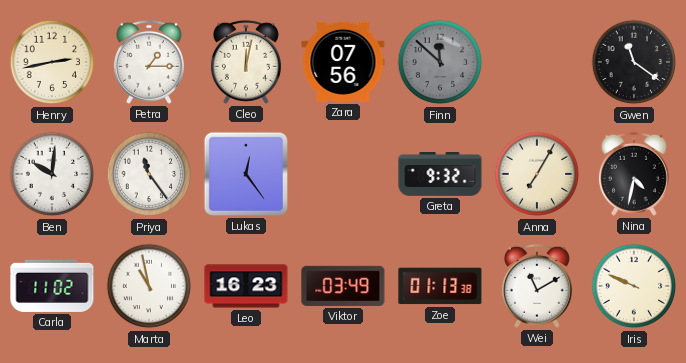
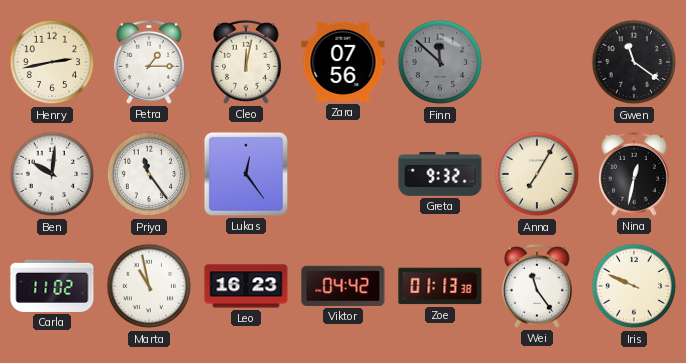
Nina: 4:32 -> 12:32 (634, 174)
Viktor: 03:49 -> 04:42 (343, 286)
Wei: 11:10 -> 11:24 (537, 286)
